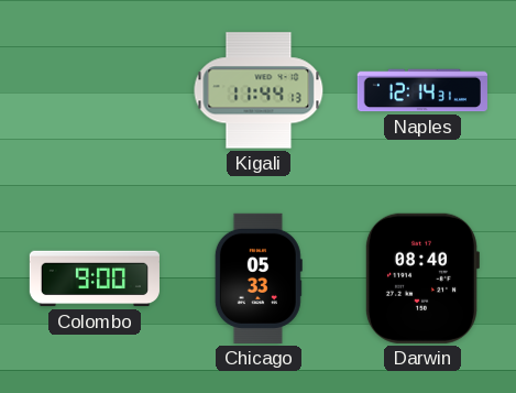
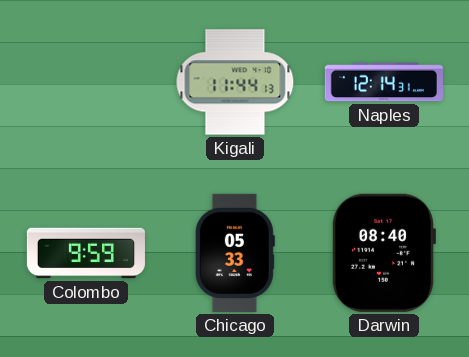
Colombo: 9:00 -> 9:59 (86, 253)
